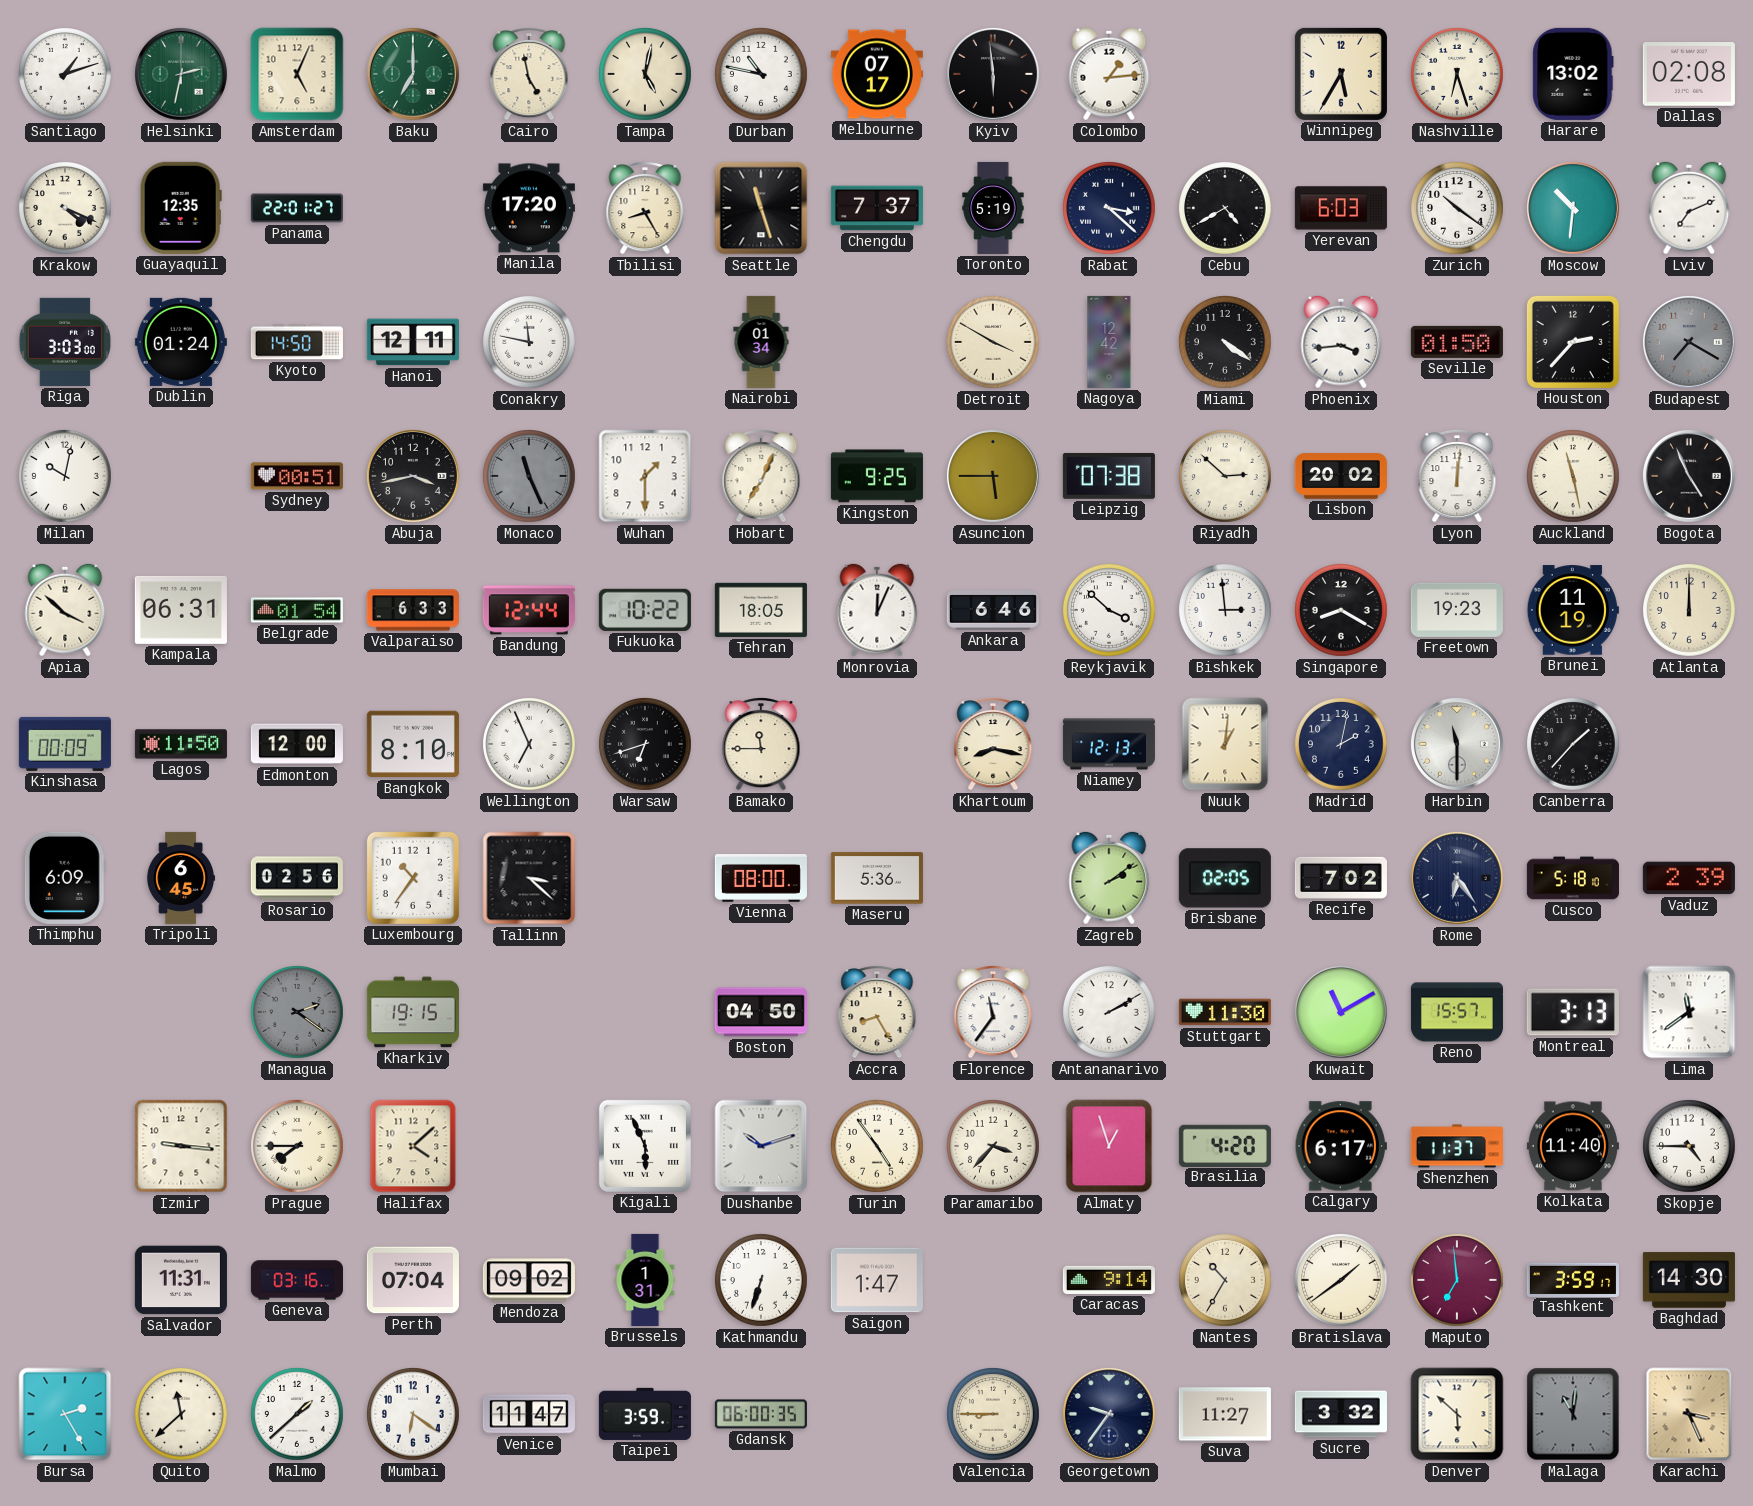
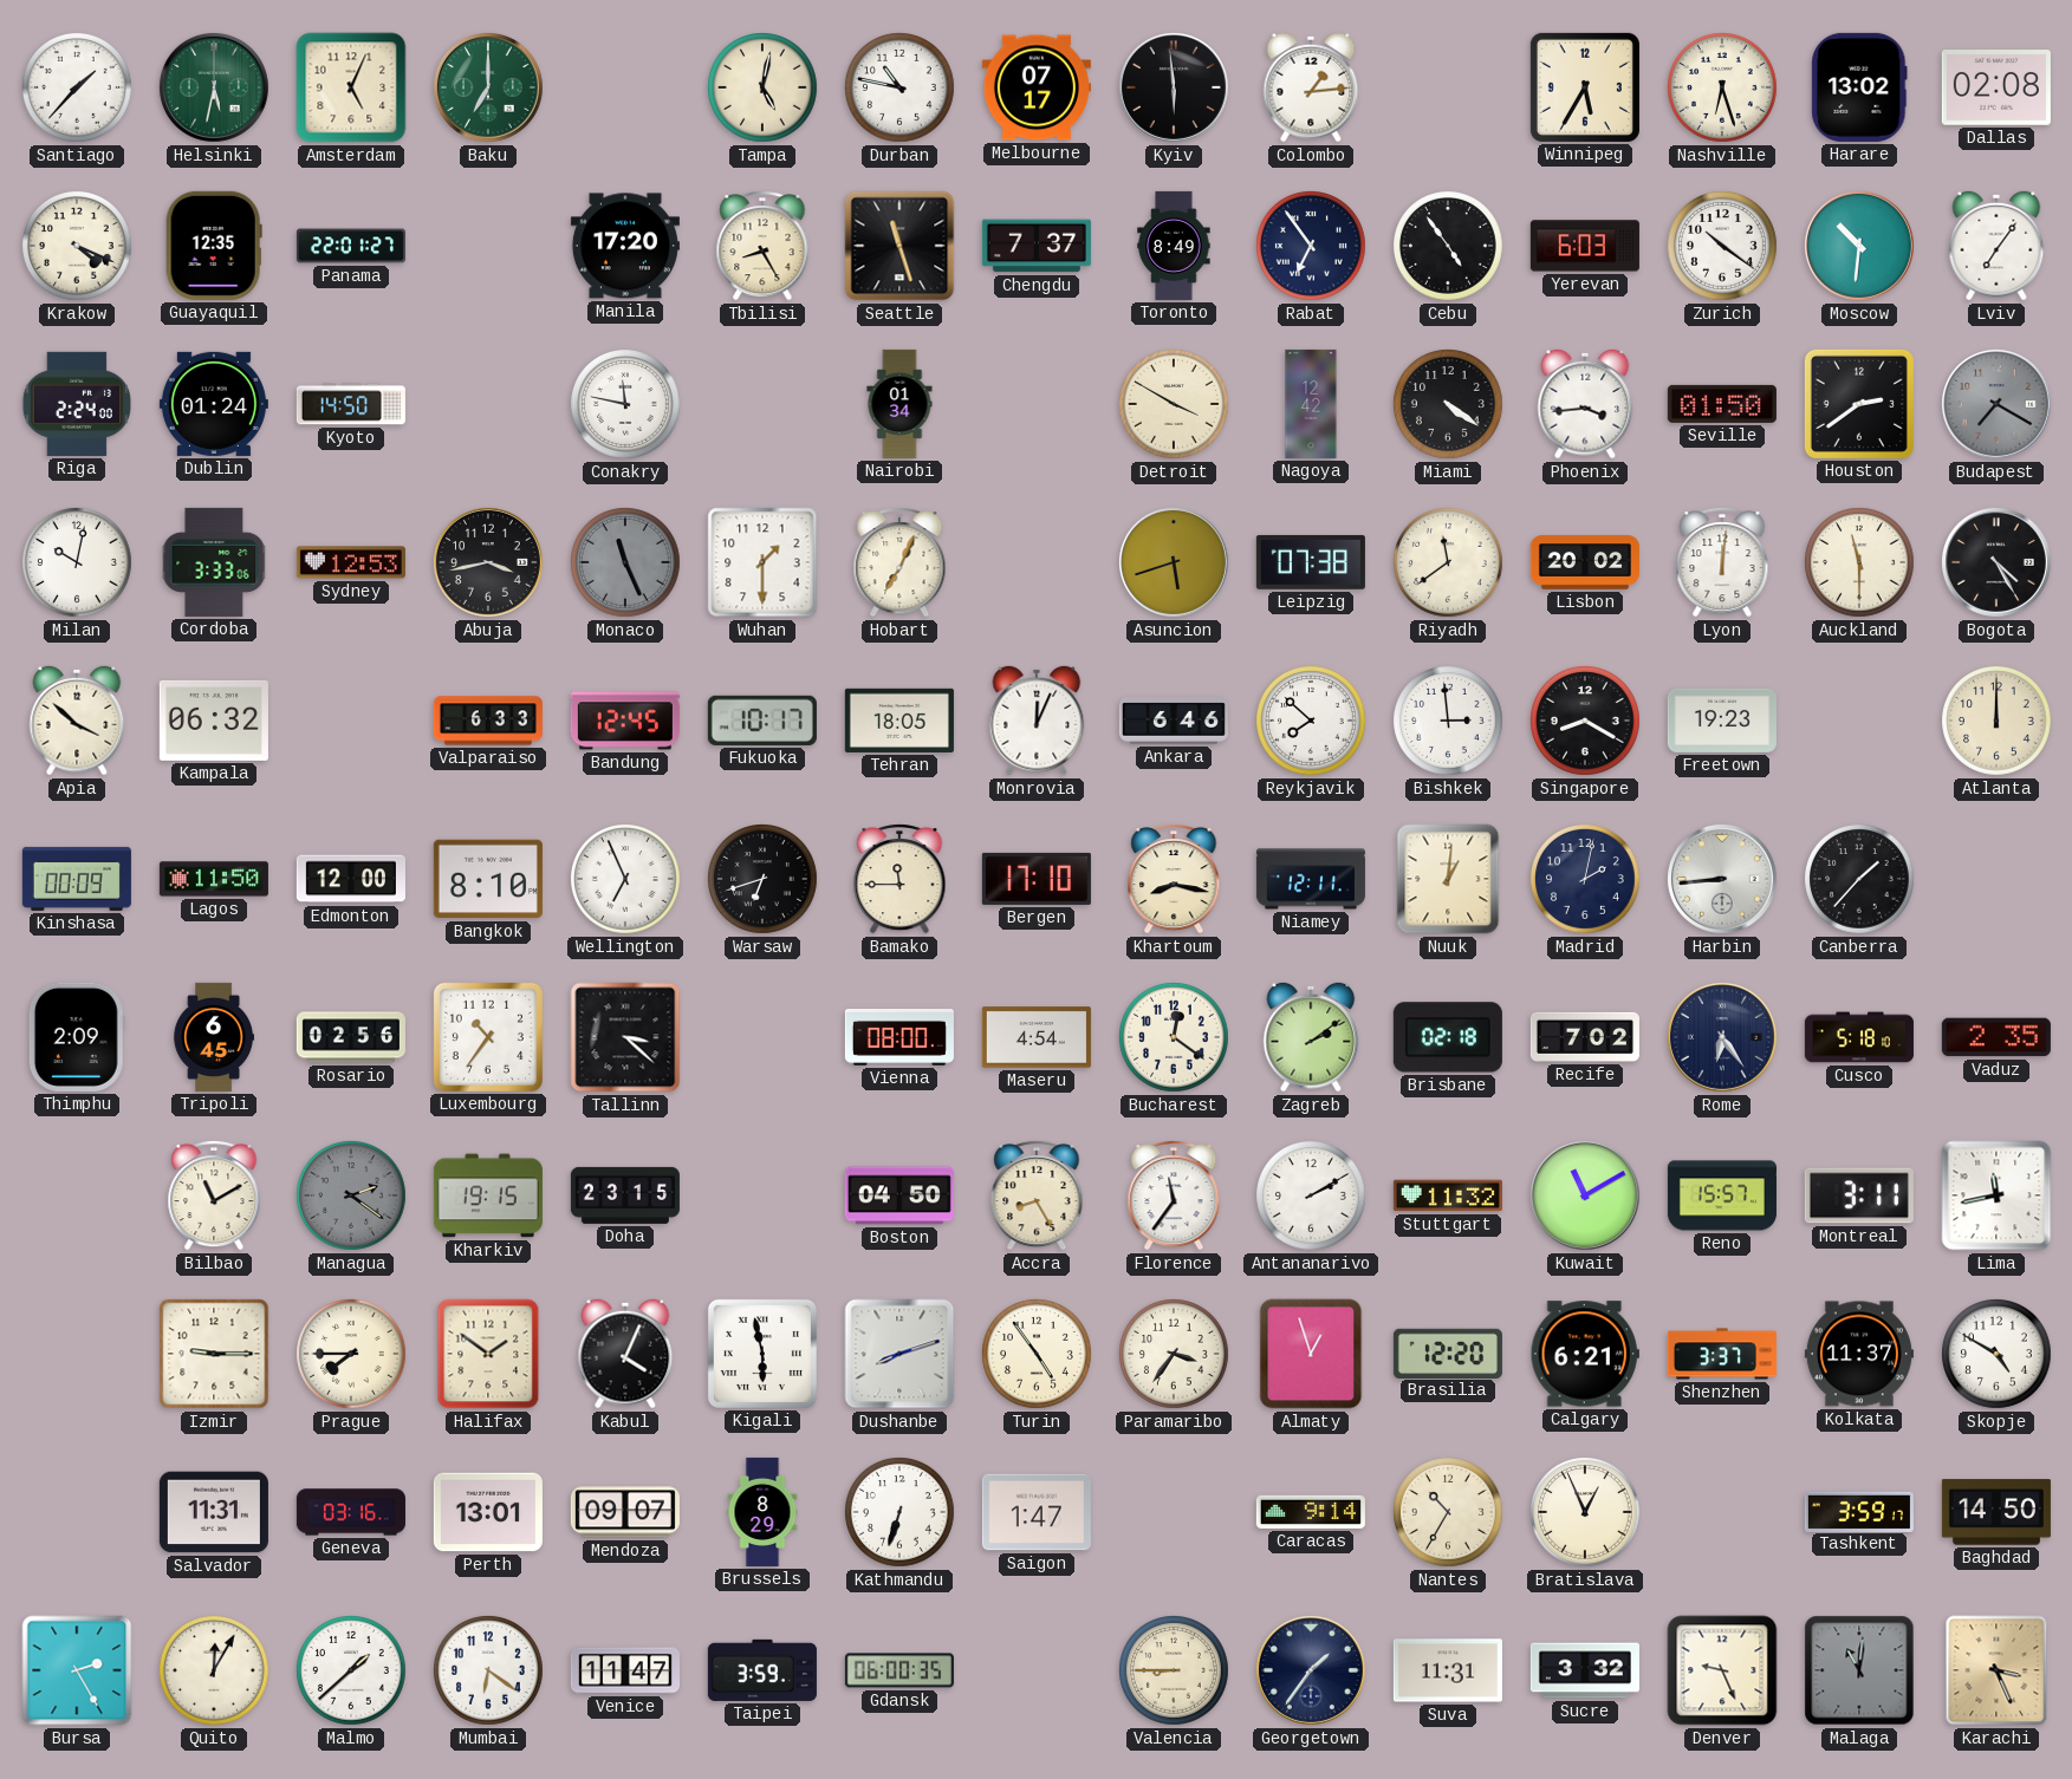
Santiago: 1:12 -> 1:37 (78, 89)
Helsinki: 2:32 -> 5:32 (214, 87)
Cairo: 4:58 -> none (529, 75)
Toronto: 5:19 -> 8:49 (1174, 246)
Rabat: 3:22 -> 6:54 (1312, 247)
Cebu: 4:40 -> 4:54 (1449, 247)
Lviv: 7:11 -> 7:06 (1996, 246)
Riga: 3:03 -> 2:24 (77, 404)
Hanoi: 12:11 -> none (413, 342)
Houston: 2:37 -> 2:39 (1859, 404)
Cordoba: none -> 3:33 (214, 562)
Sydney: 00:51 -> 12:53 (351, 562)
Kingston: 9:25 -> none (877, 476)
Asuncion: 5:45 -> 5:42 (1174, 562)
Riyadh: 2:52 -> 11:39 (1449, 563)
Auckland: 11:28 -> 11:30 (1860, 563)
Bogota: 4:56 -> 4:25 (1996, 562)
Kampala: 06:31 -> 06:32 (214, 721)
Belgrade: 01:54 -> none (297, 610)
Bandung: 12:44 -> 12:45 (625, 721)
Fukuoka: 10:22 -> 10:17 (762, 721)
Reykjavik: 3:52 -> 7:52 (1312, 722)
Brunei: 11:19 -> none (1573, 610)
Bergen: none -> 17:10 (1037, 879)
Niamey: 12:13 -> 12:11 (1311, 879)
Harbin: 11:30 -> 8:44 (1722, 879)
Thimphu: 6:09 -> 2:09 (77, 1037)
Maseru: 5:36 -> 4:54 (1037, 1037)
Bucharest: none -> 12:21 (1175, 1038)
Brisbane: 02:05 -> 02:18 (1448, 1037)
Vaduz: 2:39 -> 2:35 (1996, 1037)
Bilbao: none -> 11:10 (214, 1197)
Doha: none -> 23:15 (625, 1195)
Stuttgart: 11:30 -> 11:32 (1448, 1195)
Montreal: 3:13 -> 3:11 (1859, 1195)
Lima: 11:39 -> 11:43 (1996, 1195)
Izmir: 9:16 -> 9:15 (214, 1354)
Halifax: 4:08 -> 1:51 (488, 1354)
Kabul: none -> 4:04 (625, 1354)
Kigali: 5:56 -> 5:58 (762, 1354)
Dushanbe: 10:12 -> 8:12 (899, 1354)
Paramaribo: 3:37 -> 3:36 (1175, 1355)
Brasilia: 4:20 -> 12:20 (1448, 1353)
Calgary: 6:17 -> 6:21 (1585, 1354)
Shenzhen: 11:37 -> 3:37 (1722, 1354)
Kolkata: 11:40 -> 11:37 (1859, 1354)
Skopje: 4:45 -> 4:50 (1998, 1355)
Perth: 07:04 -> 13:01 (488, 1512)
Mendoza: 09:02 -> 09:07 (625, 1512)
Brussels: 1:31 -> 8:29 (762, 1512)
Bratislava: 1:39 -> 12:56 (1586, 1513)
Maputo: 6:59 -> none (1458, 1281)
Baghdad: 14:30 -> 14:50 (1996, 1512)
Quito: 11:38 -> 12:05 (215, 1672)
Georgetown: 9:36 -> 1:36 (1311, 1670)
Suva: 11:27 -> 11:31 (1448, 1670)
Denver: 5:52 -> 9:26 (1722, 1670)
